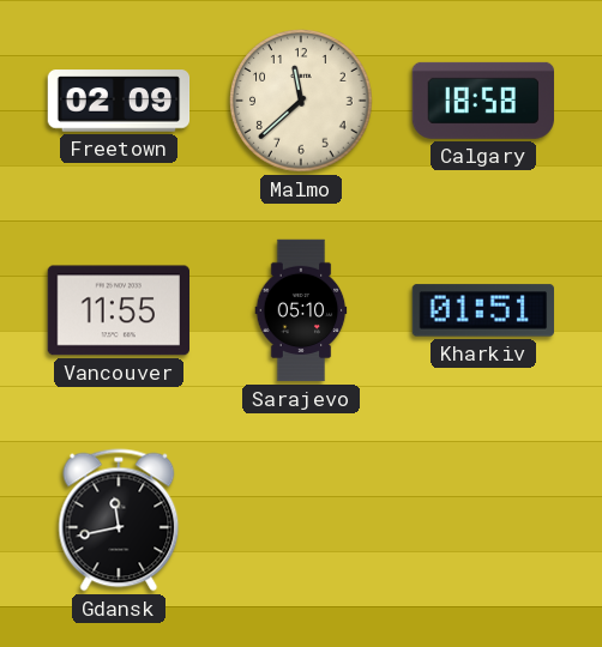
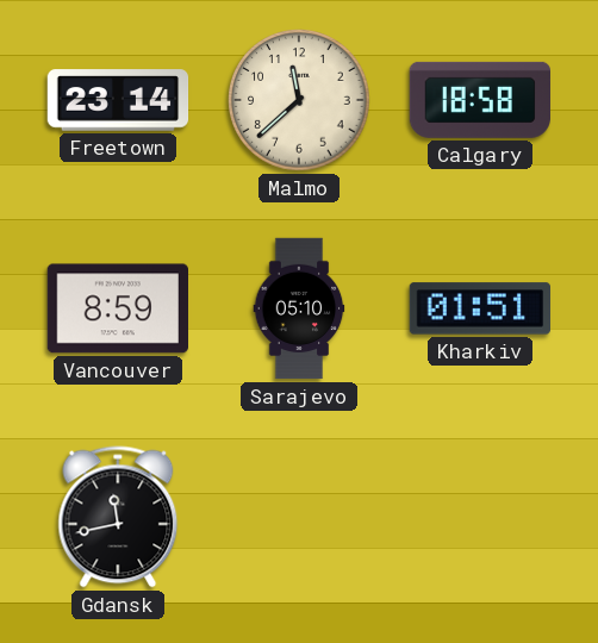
Freetown: 02:09 -> 23:14 (118, 100)
Vancouver: 11:55 -> 8:59 (117, 308)
